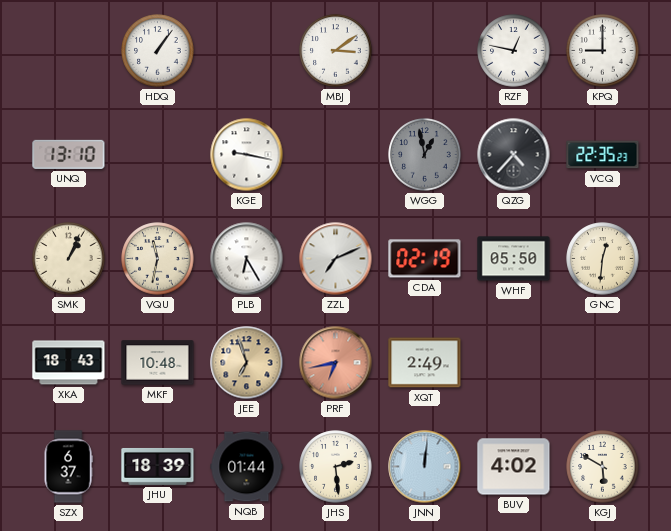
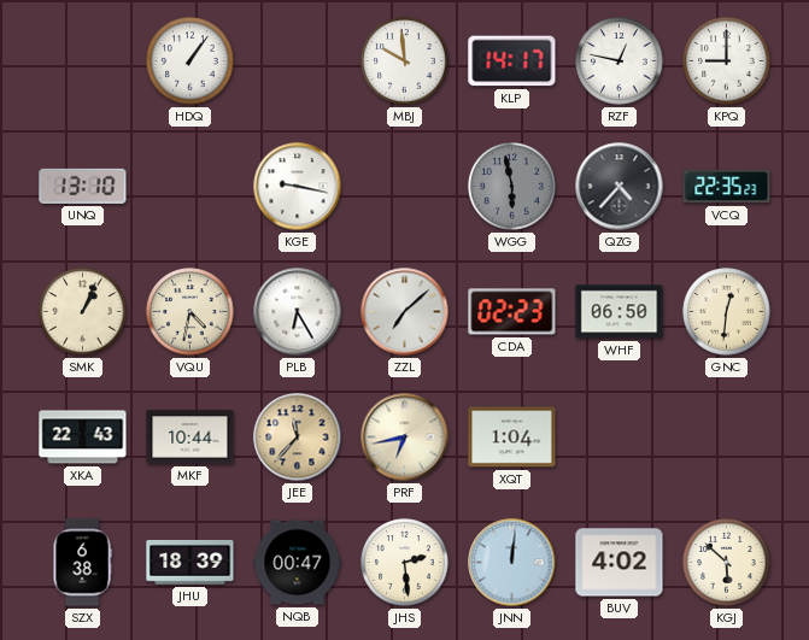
MBJ: 3:09 -> 9:59 (405, 61)
KLP: none -> 14:17 (512, 61)
WGG: 12:58 -> 5:58 (512, 187)
VQU: 11:32 -> 4:32 (190, 312)
ZZL: 7:11 -> 7:08 (405, 312)
CDA: 02:19 -> 02:23 (512, 312)
WHF: 05:50 -> 06:50 (620, 312)
XKA: 18:43 -> 22:43 (83, 438)
MKF: 10:48 -> 10:44 (190, 438)
JEE: 6:57 -> 11:37 (298, 438)
PRF dial: salmon -> cream (405, 438)
XQT: 2:49 -> 1:04 (512, 438)
SZX: 6:37 -> 6:38 (82, 563)
NQB: 01:44 -> 00:47 (298, 563)
KGJ: 5:50 -> 5:52 (727, 563)
